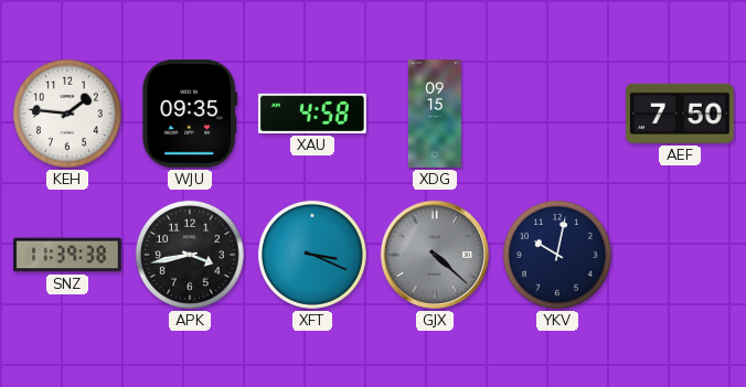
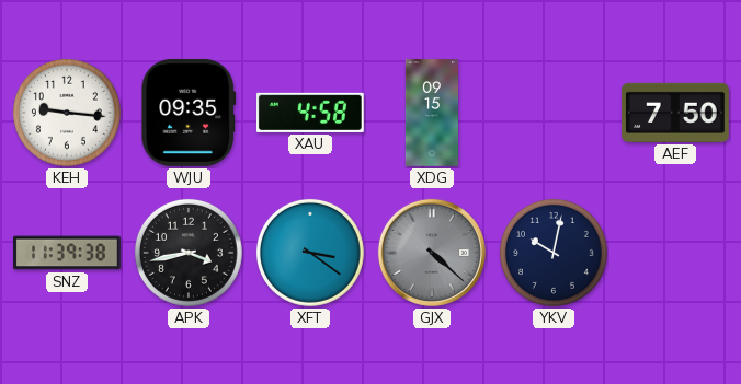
KEH: 1:46 -> 9:16 (67, 113)
XFT: 3:19 -> 3:21 (310, 253)
